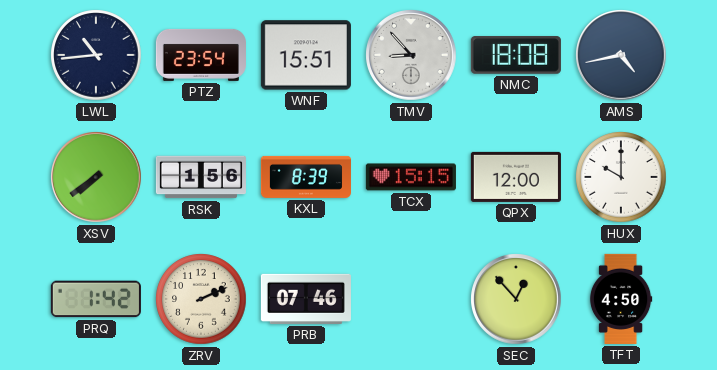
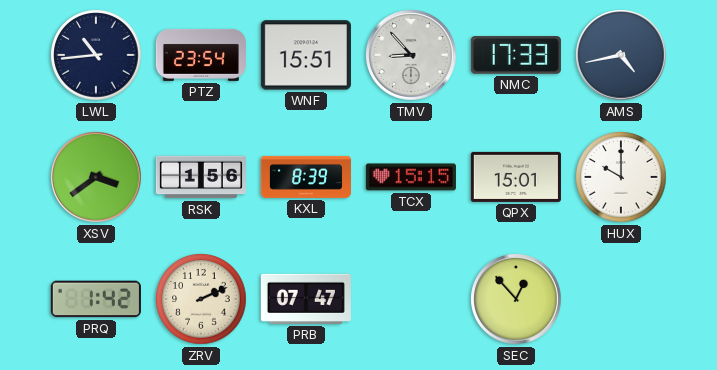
NMC: 18:08 -> 17:33 (516, 55)
XSV: 7:39 -> 3:39 (96, 177)
QPX: 12:00 -> 15:01 (516, 177)
PRB: 07:46 -> 07:47 (306, 299)
TFT: 4:50 -> none (621, 299)
